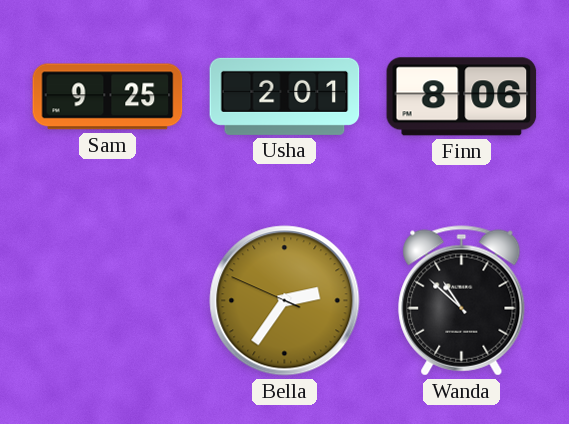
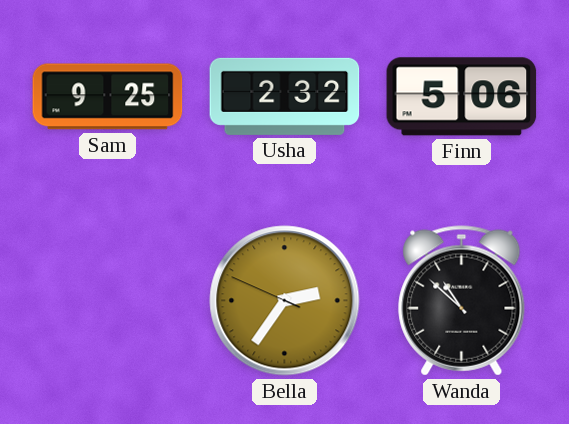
Usha: 2:01 -> 2:32 (285, 96)
Finn: 8:06 -> 5:06 (462, 97)
